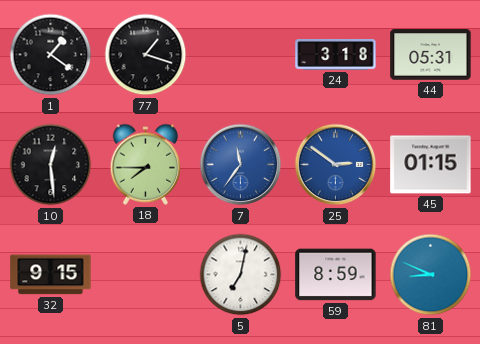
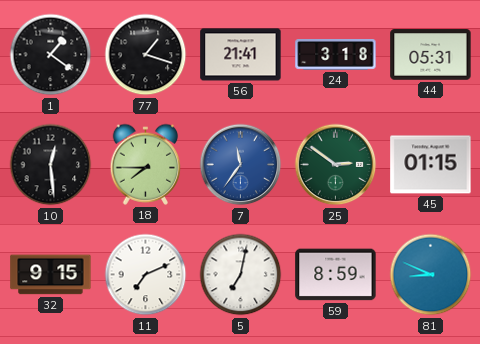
56: none -> 21:41 (241, 55)
25 dial: blue -> green (336, 165)
11: none -> 7:11 (146, 275)
